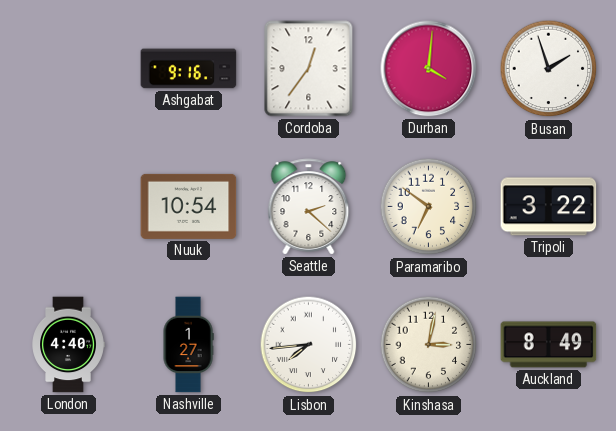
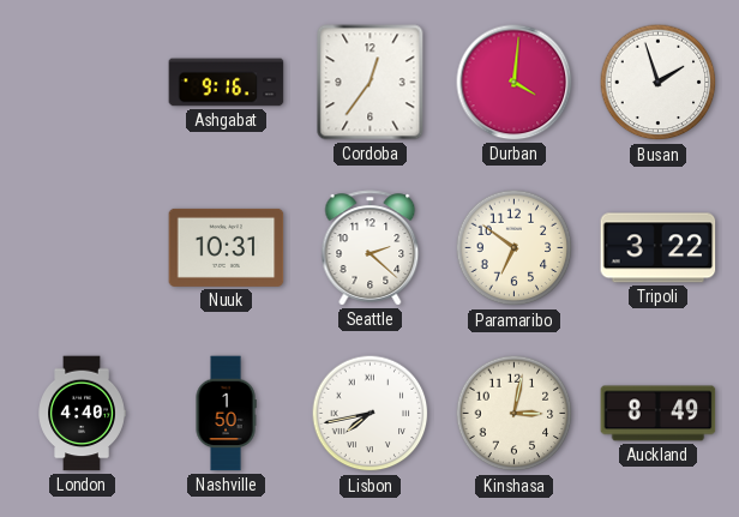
Nuuk: 10:54 -> 10:31 (227, 247)
Nashville: 1:27 -> 1:50 (226, 414)
Lisbon: 7:44 -> 7:43 (371, 414)
